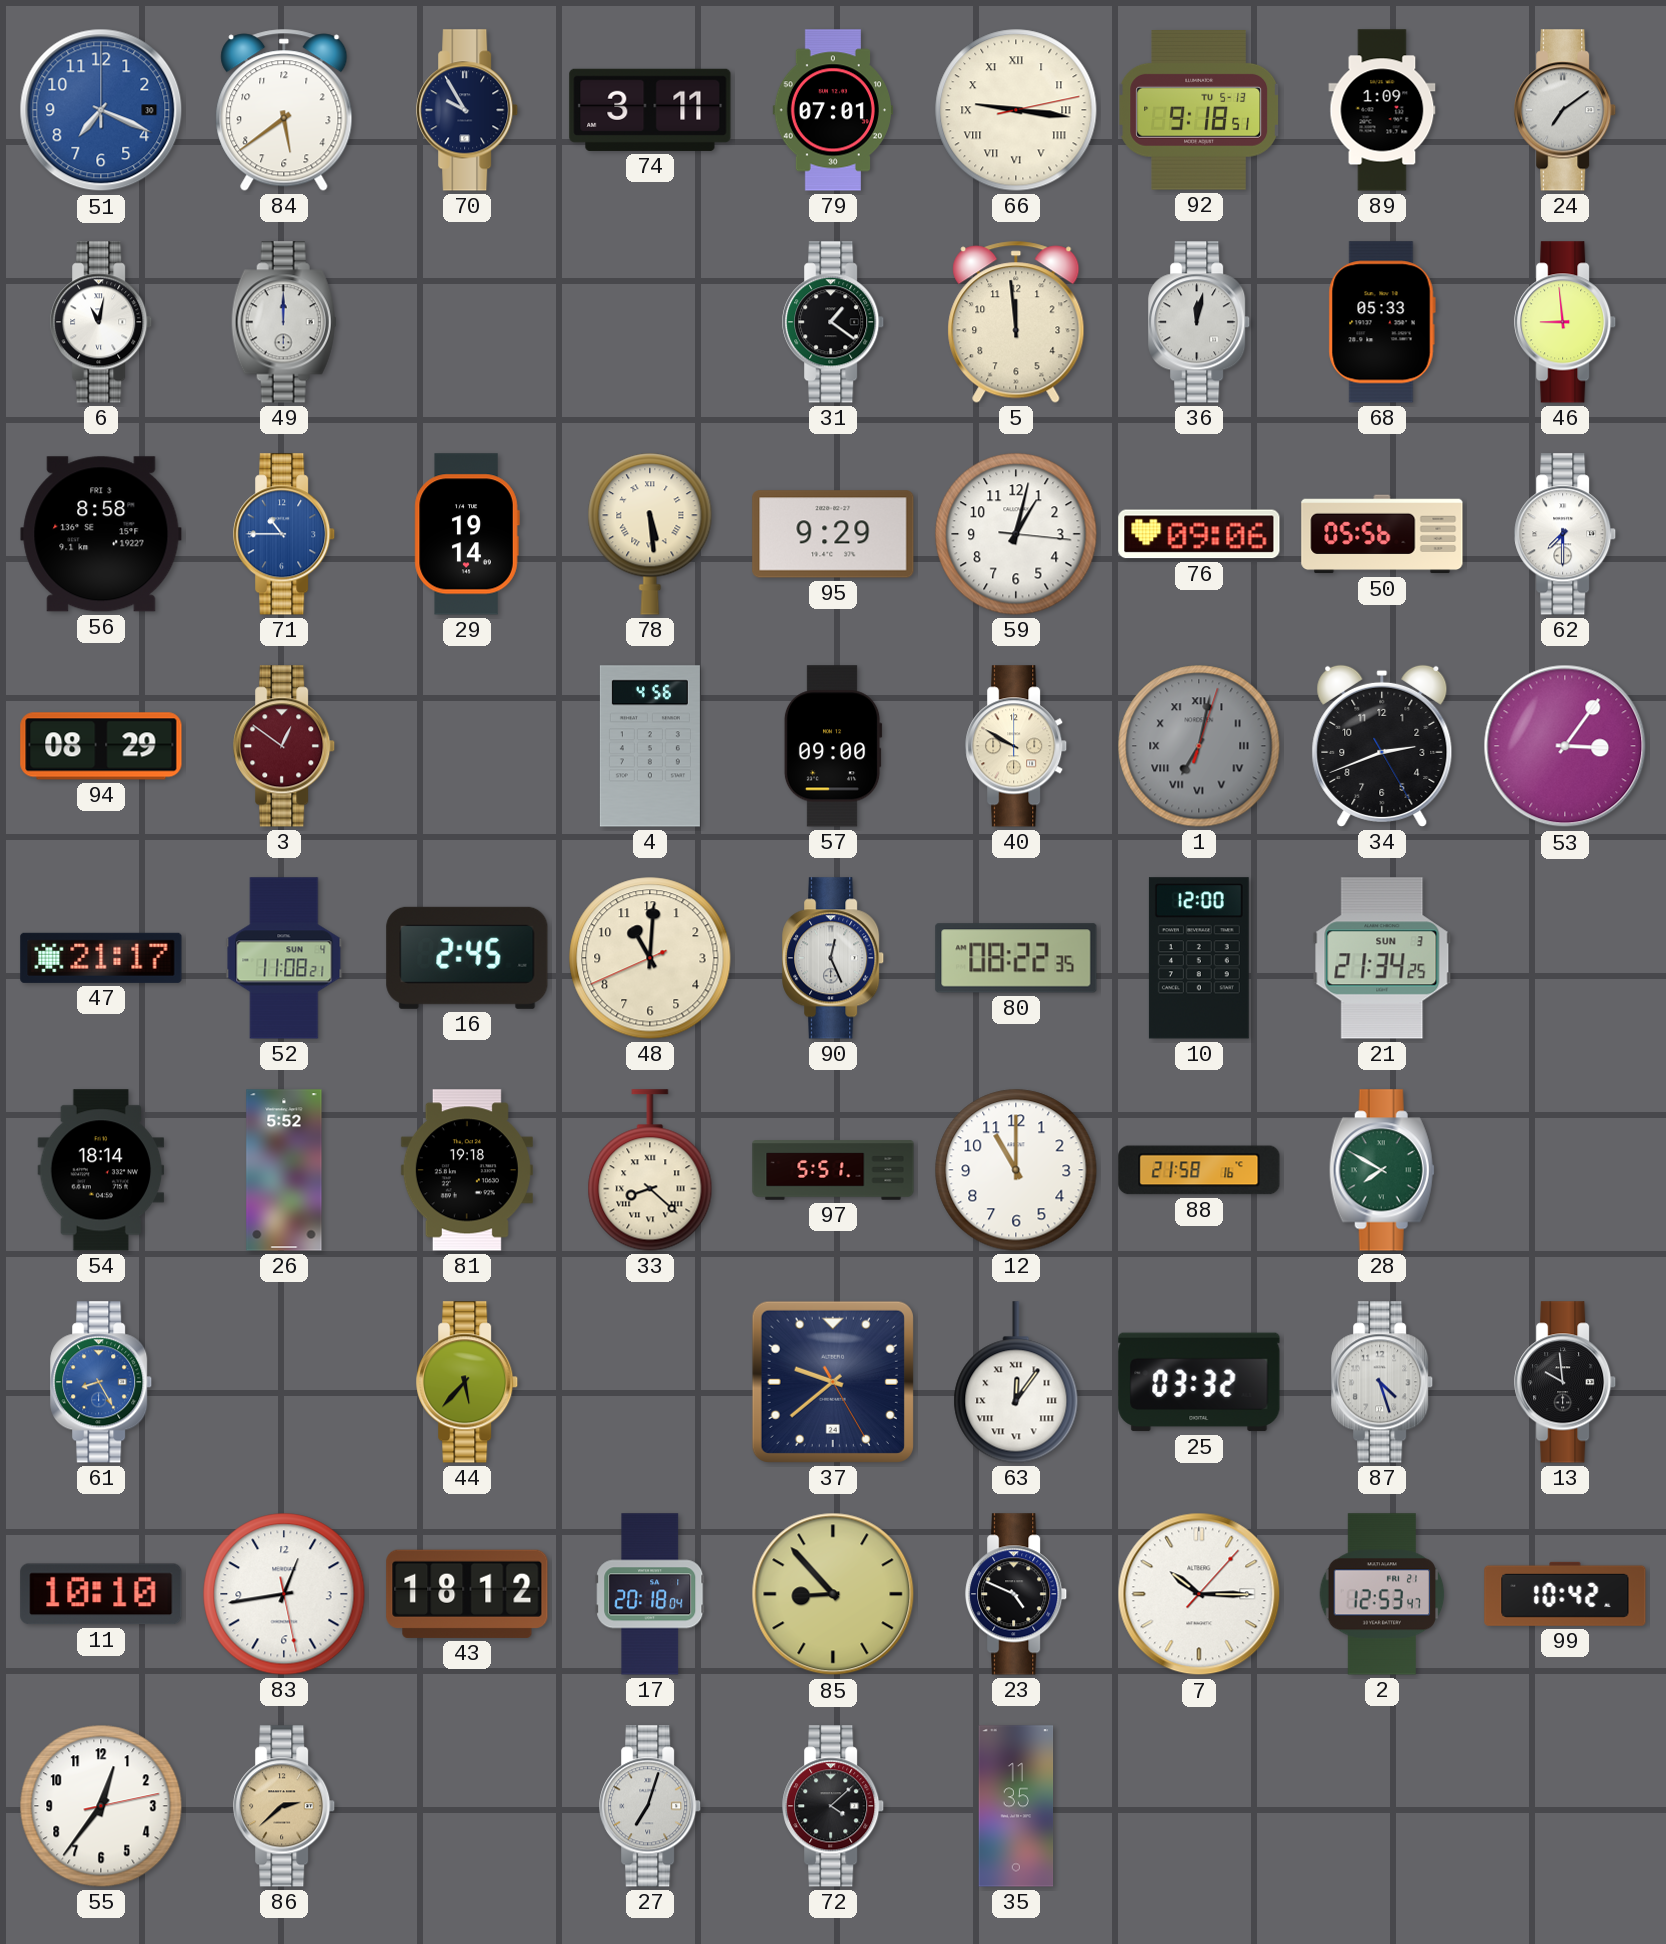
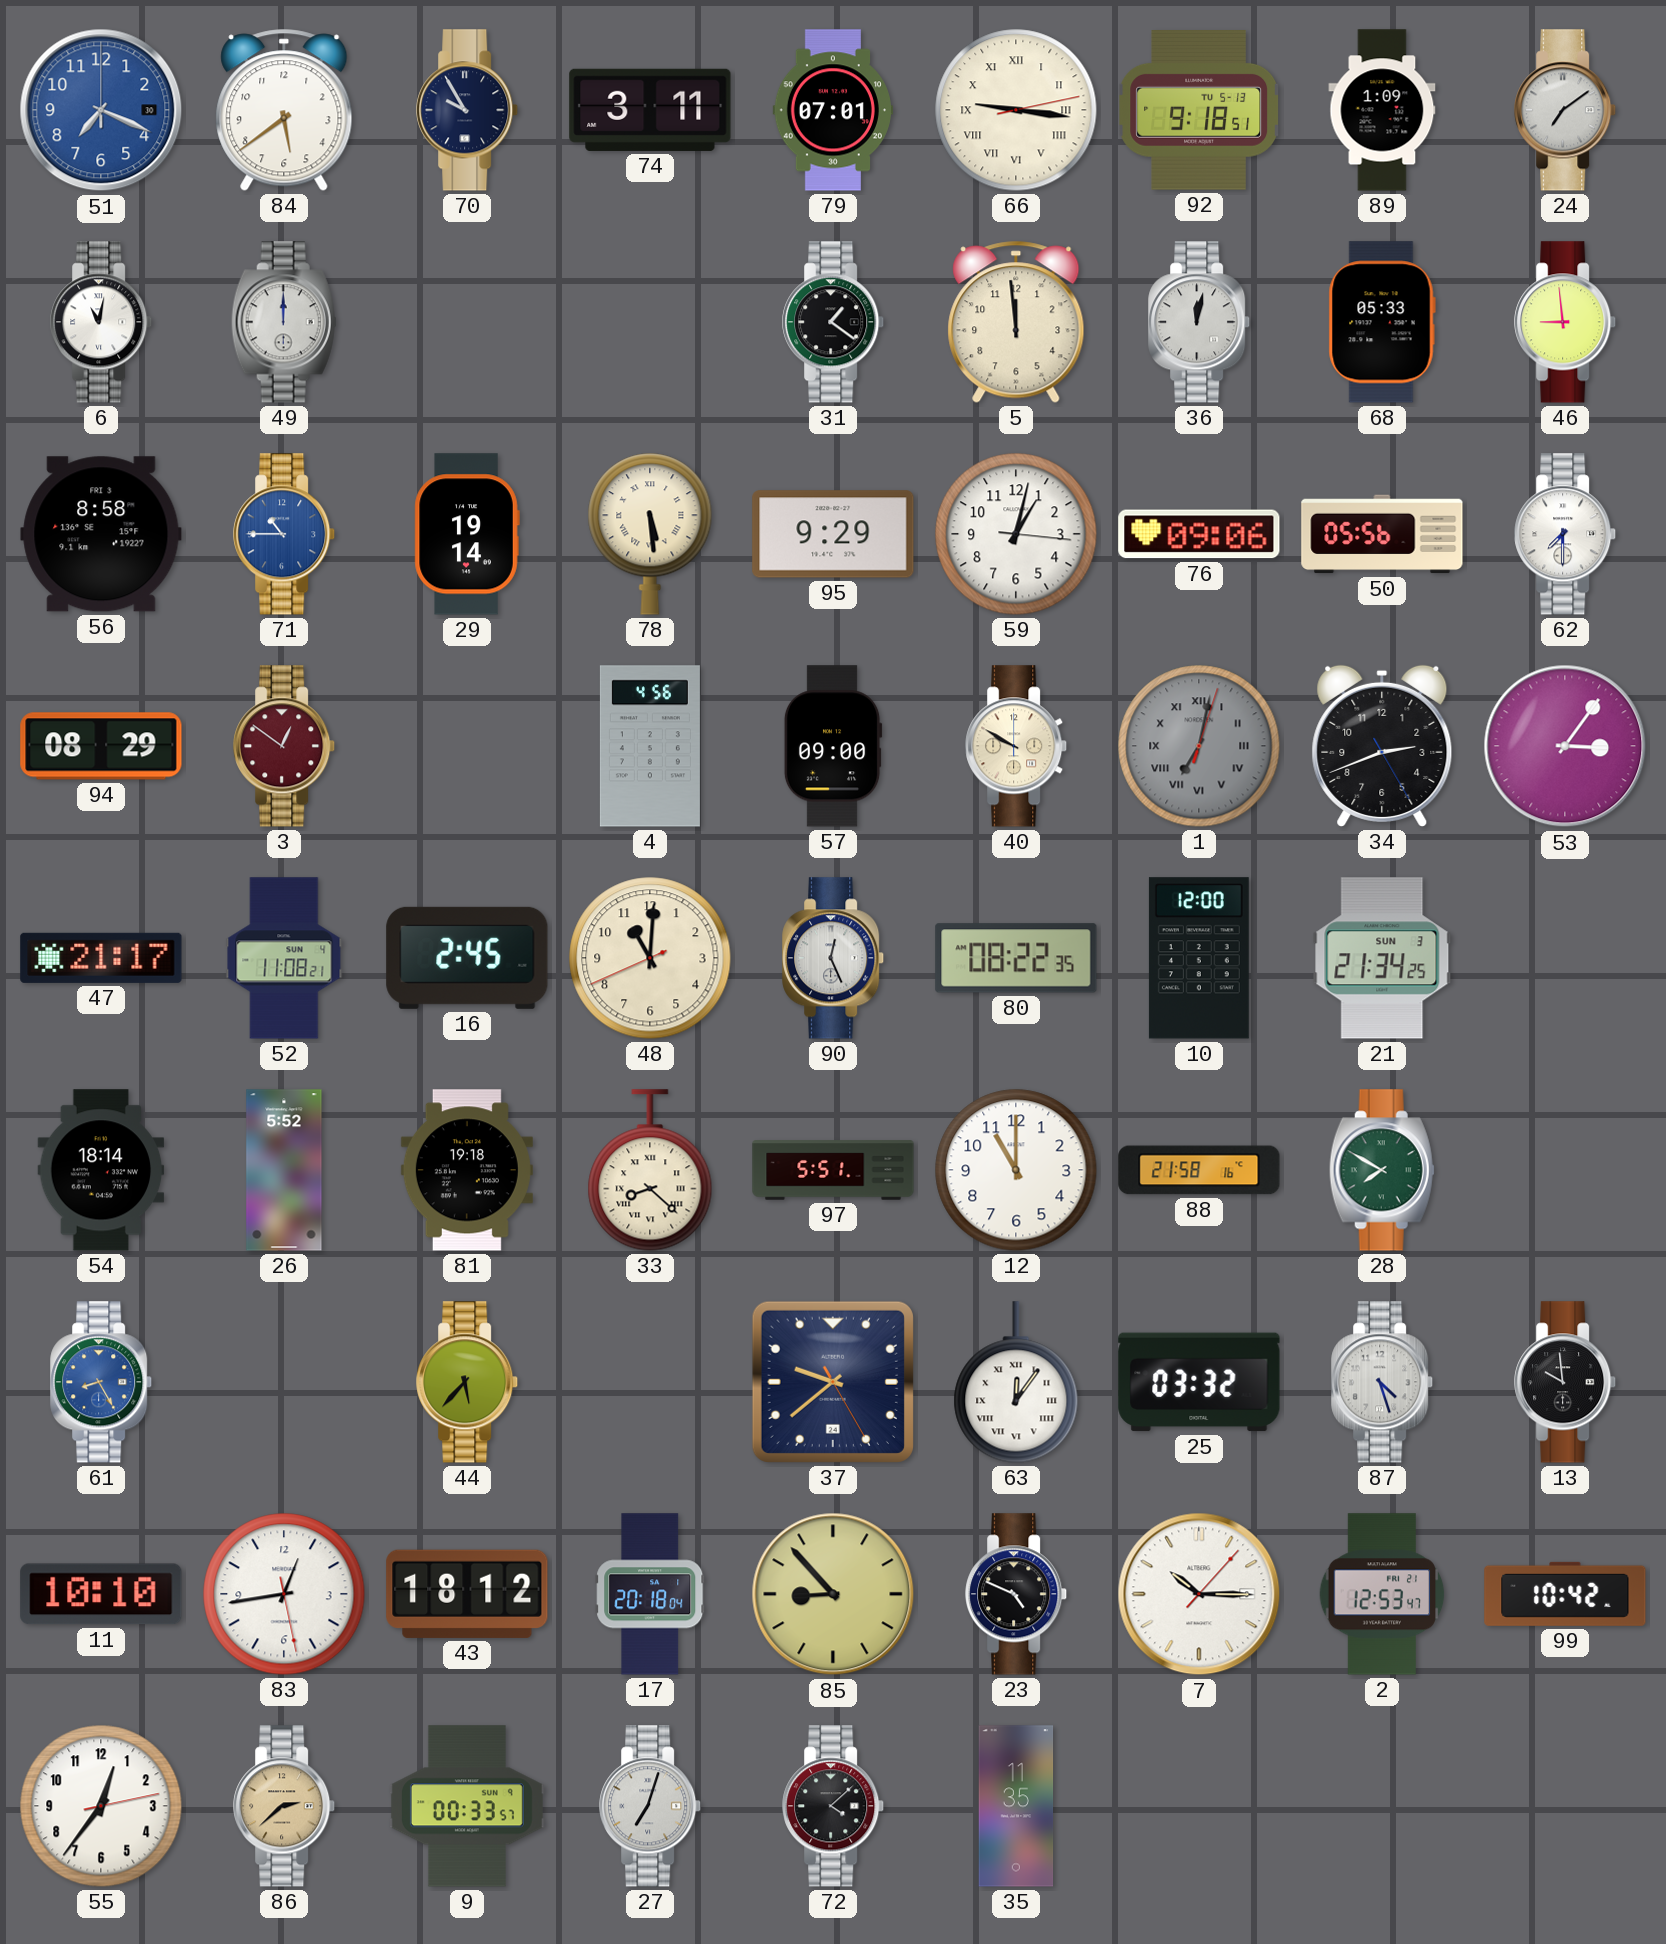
9: none -> 00:33 (467, 1806)
